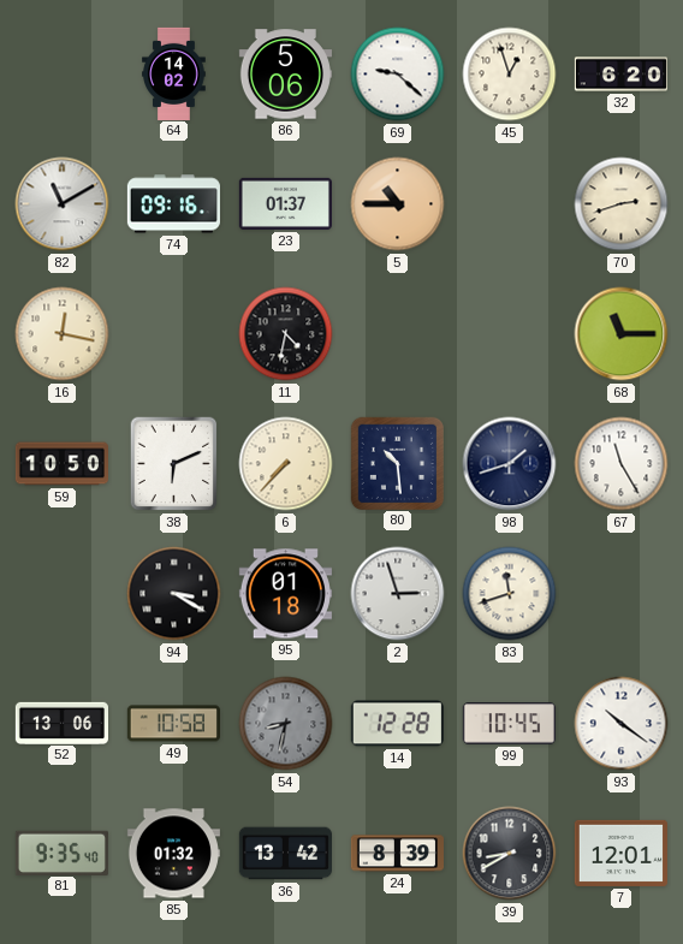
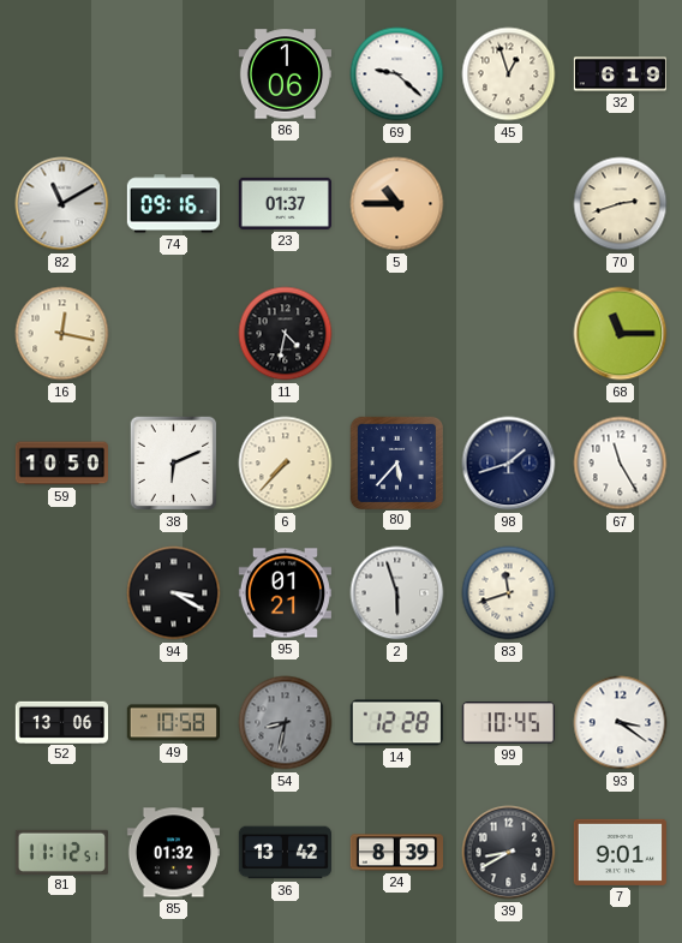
64: 14:02 -> none (174, 73)
86: 5:06 -> 1:06 (285, 74)
32: 6:20 -> 6:19 (620, 74)
80: 10:29 -> 5:37 (396, 462)
95: 01:18 -> 01:21 (285, 593)
2: 2:57 -> 5:57 (397, 593)
93: 10:21 -> 3:21 (621, 723)
81: 9:35 -> 11:12 (61, 852)
7: 12:01 -> 9:01 (620, 852)
